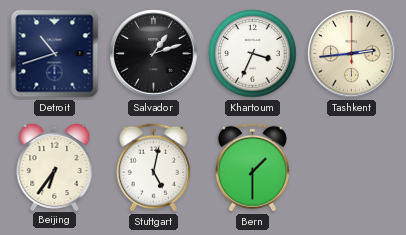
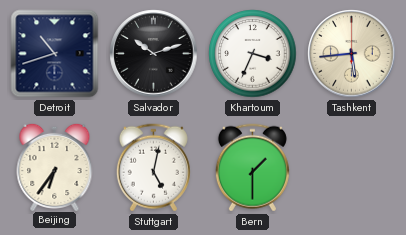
Salvador: 1:12 -> 10:12 (154, 54)
Tashkent: 2:44 -> 5:44 (352, 54)
